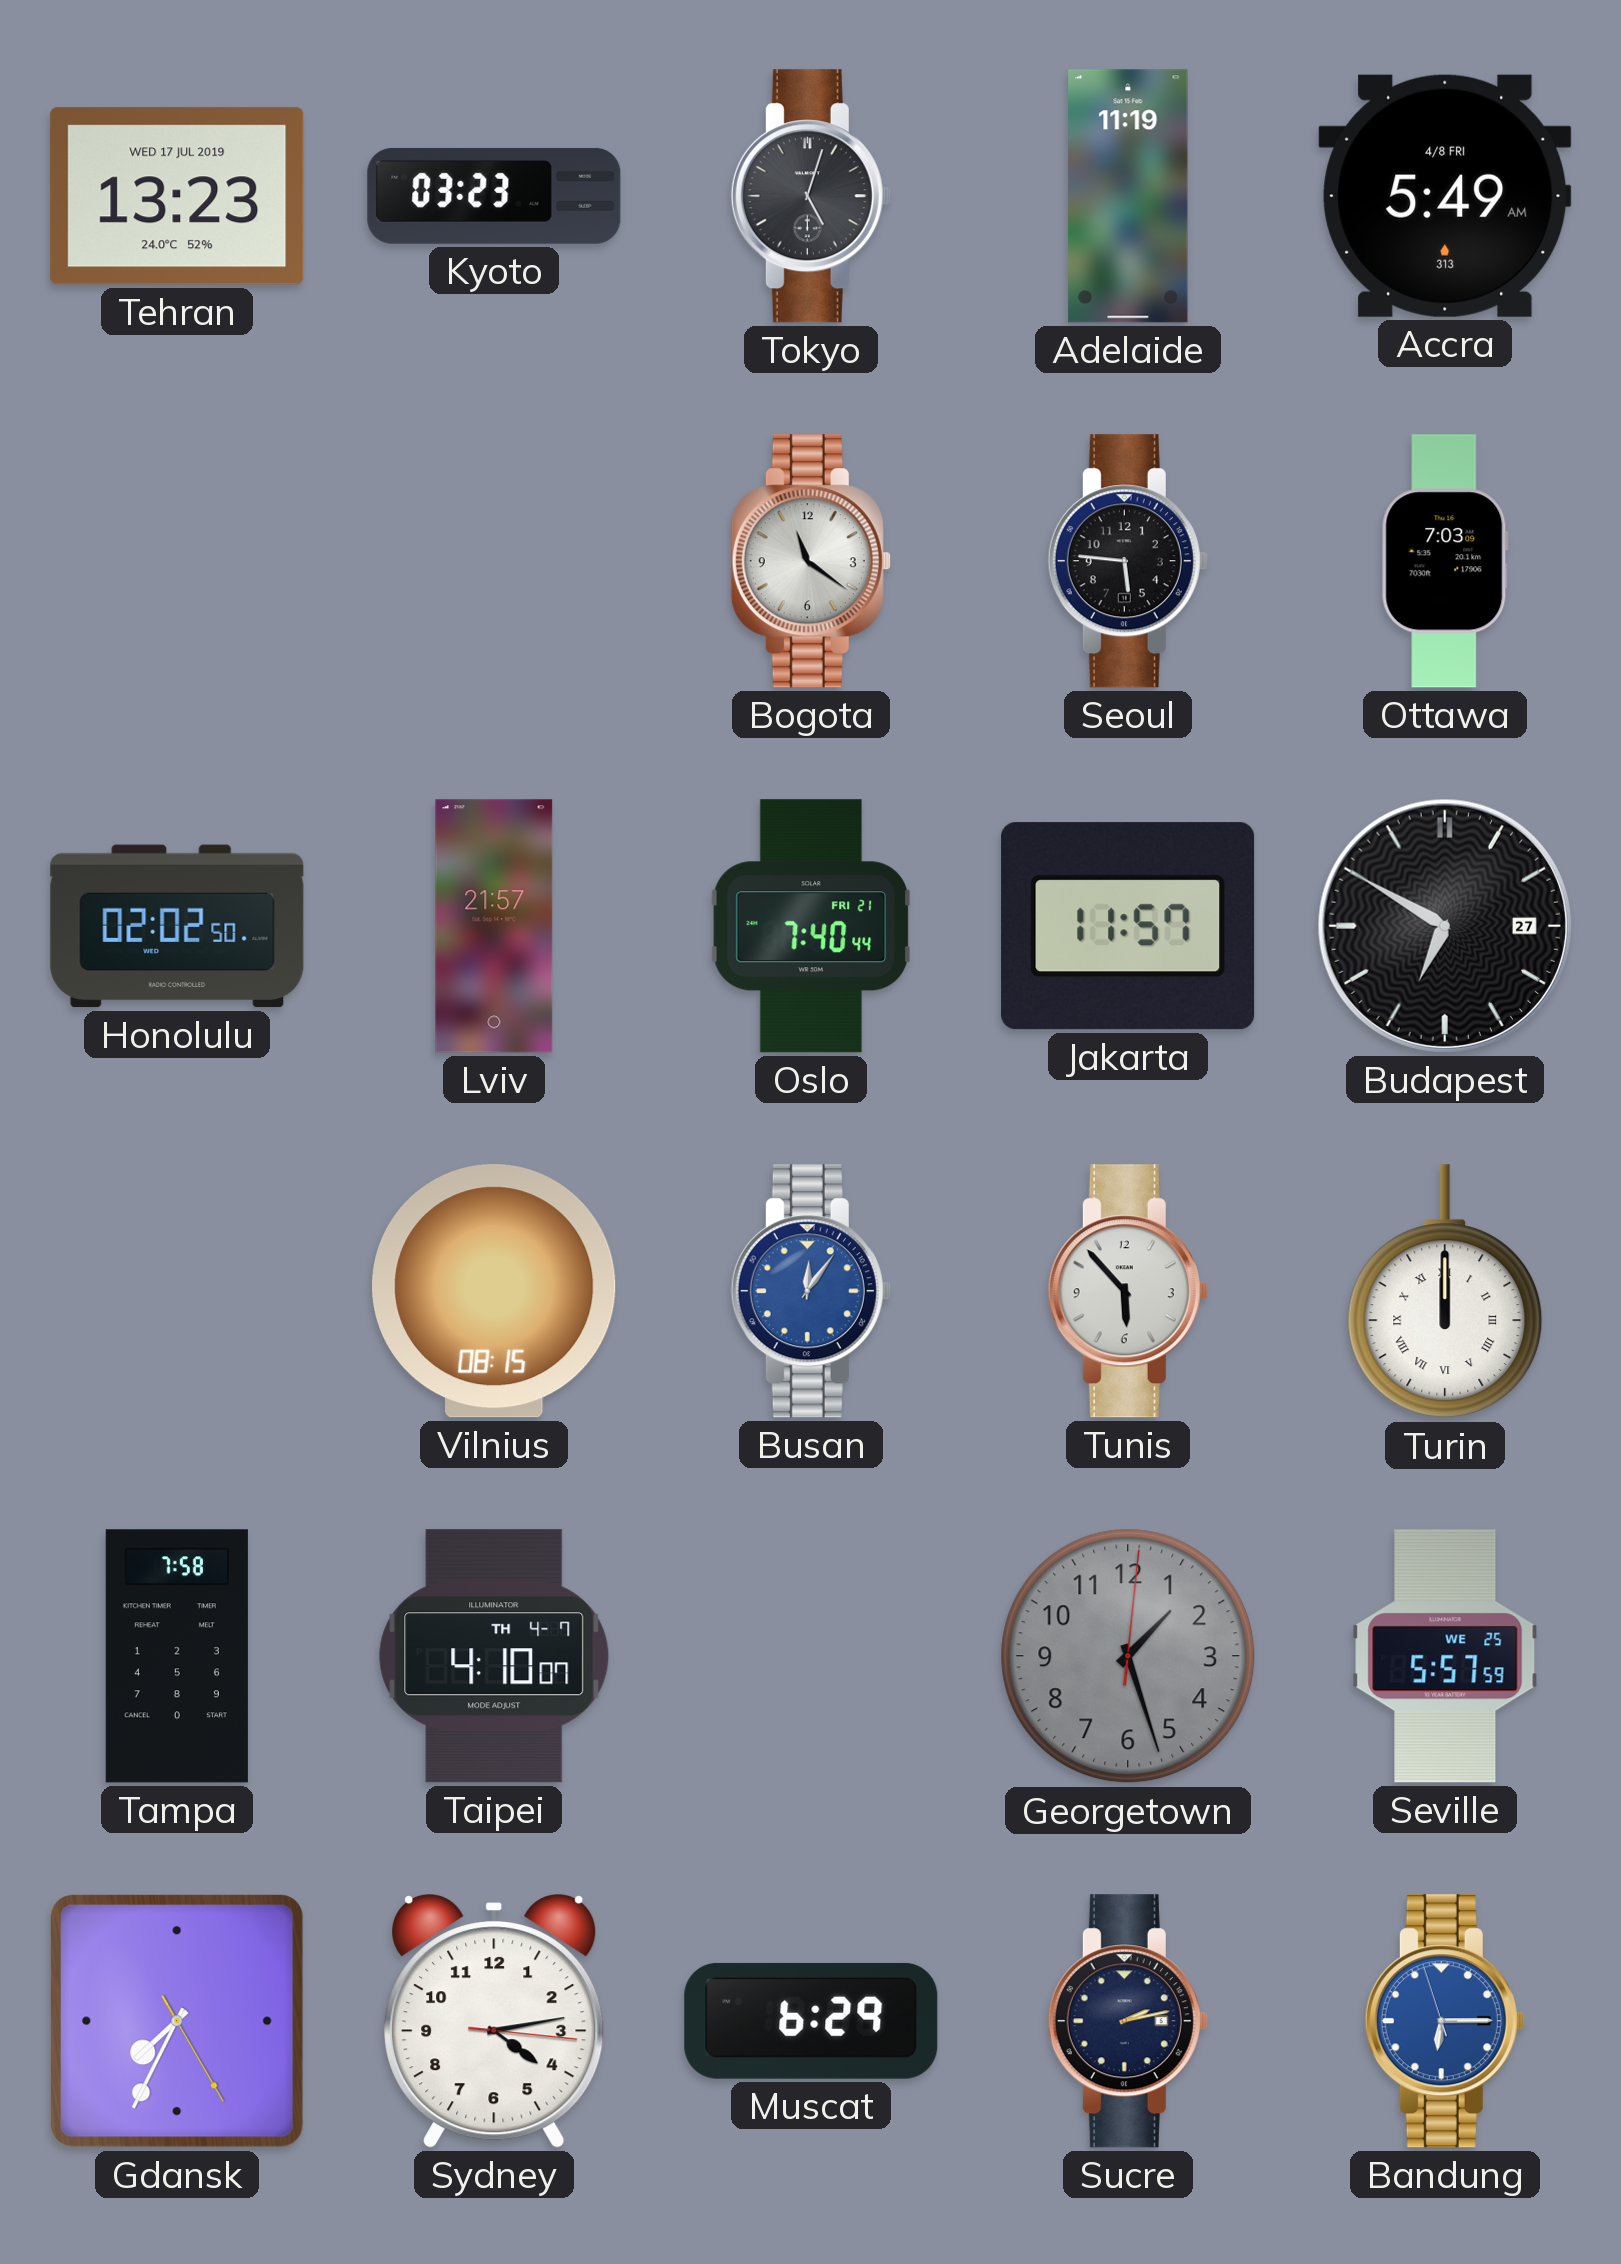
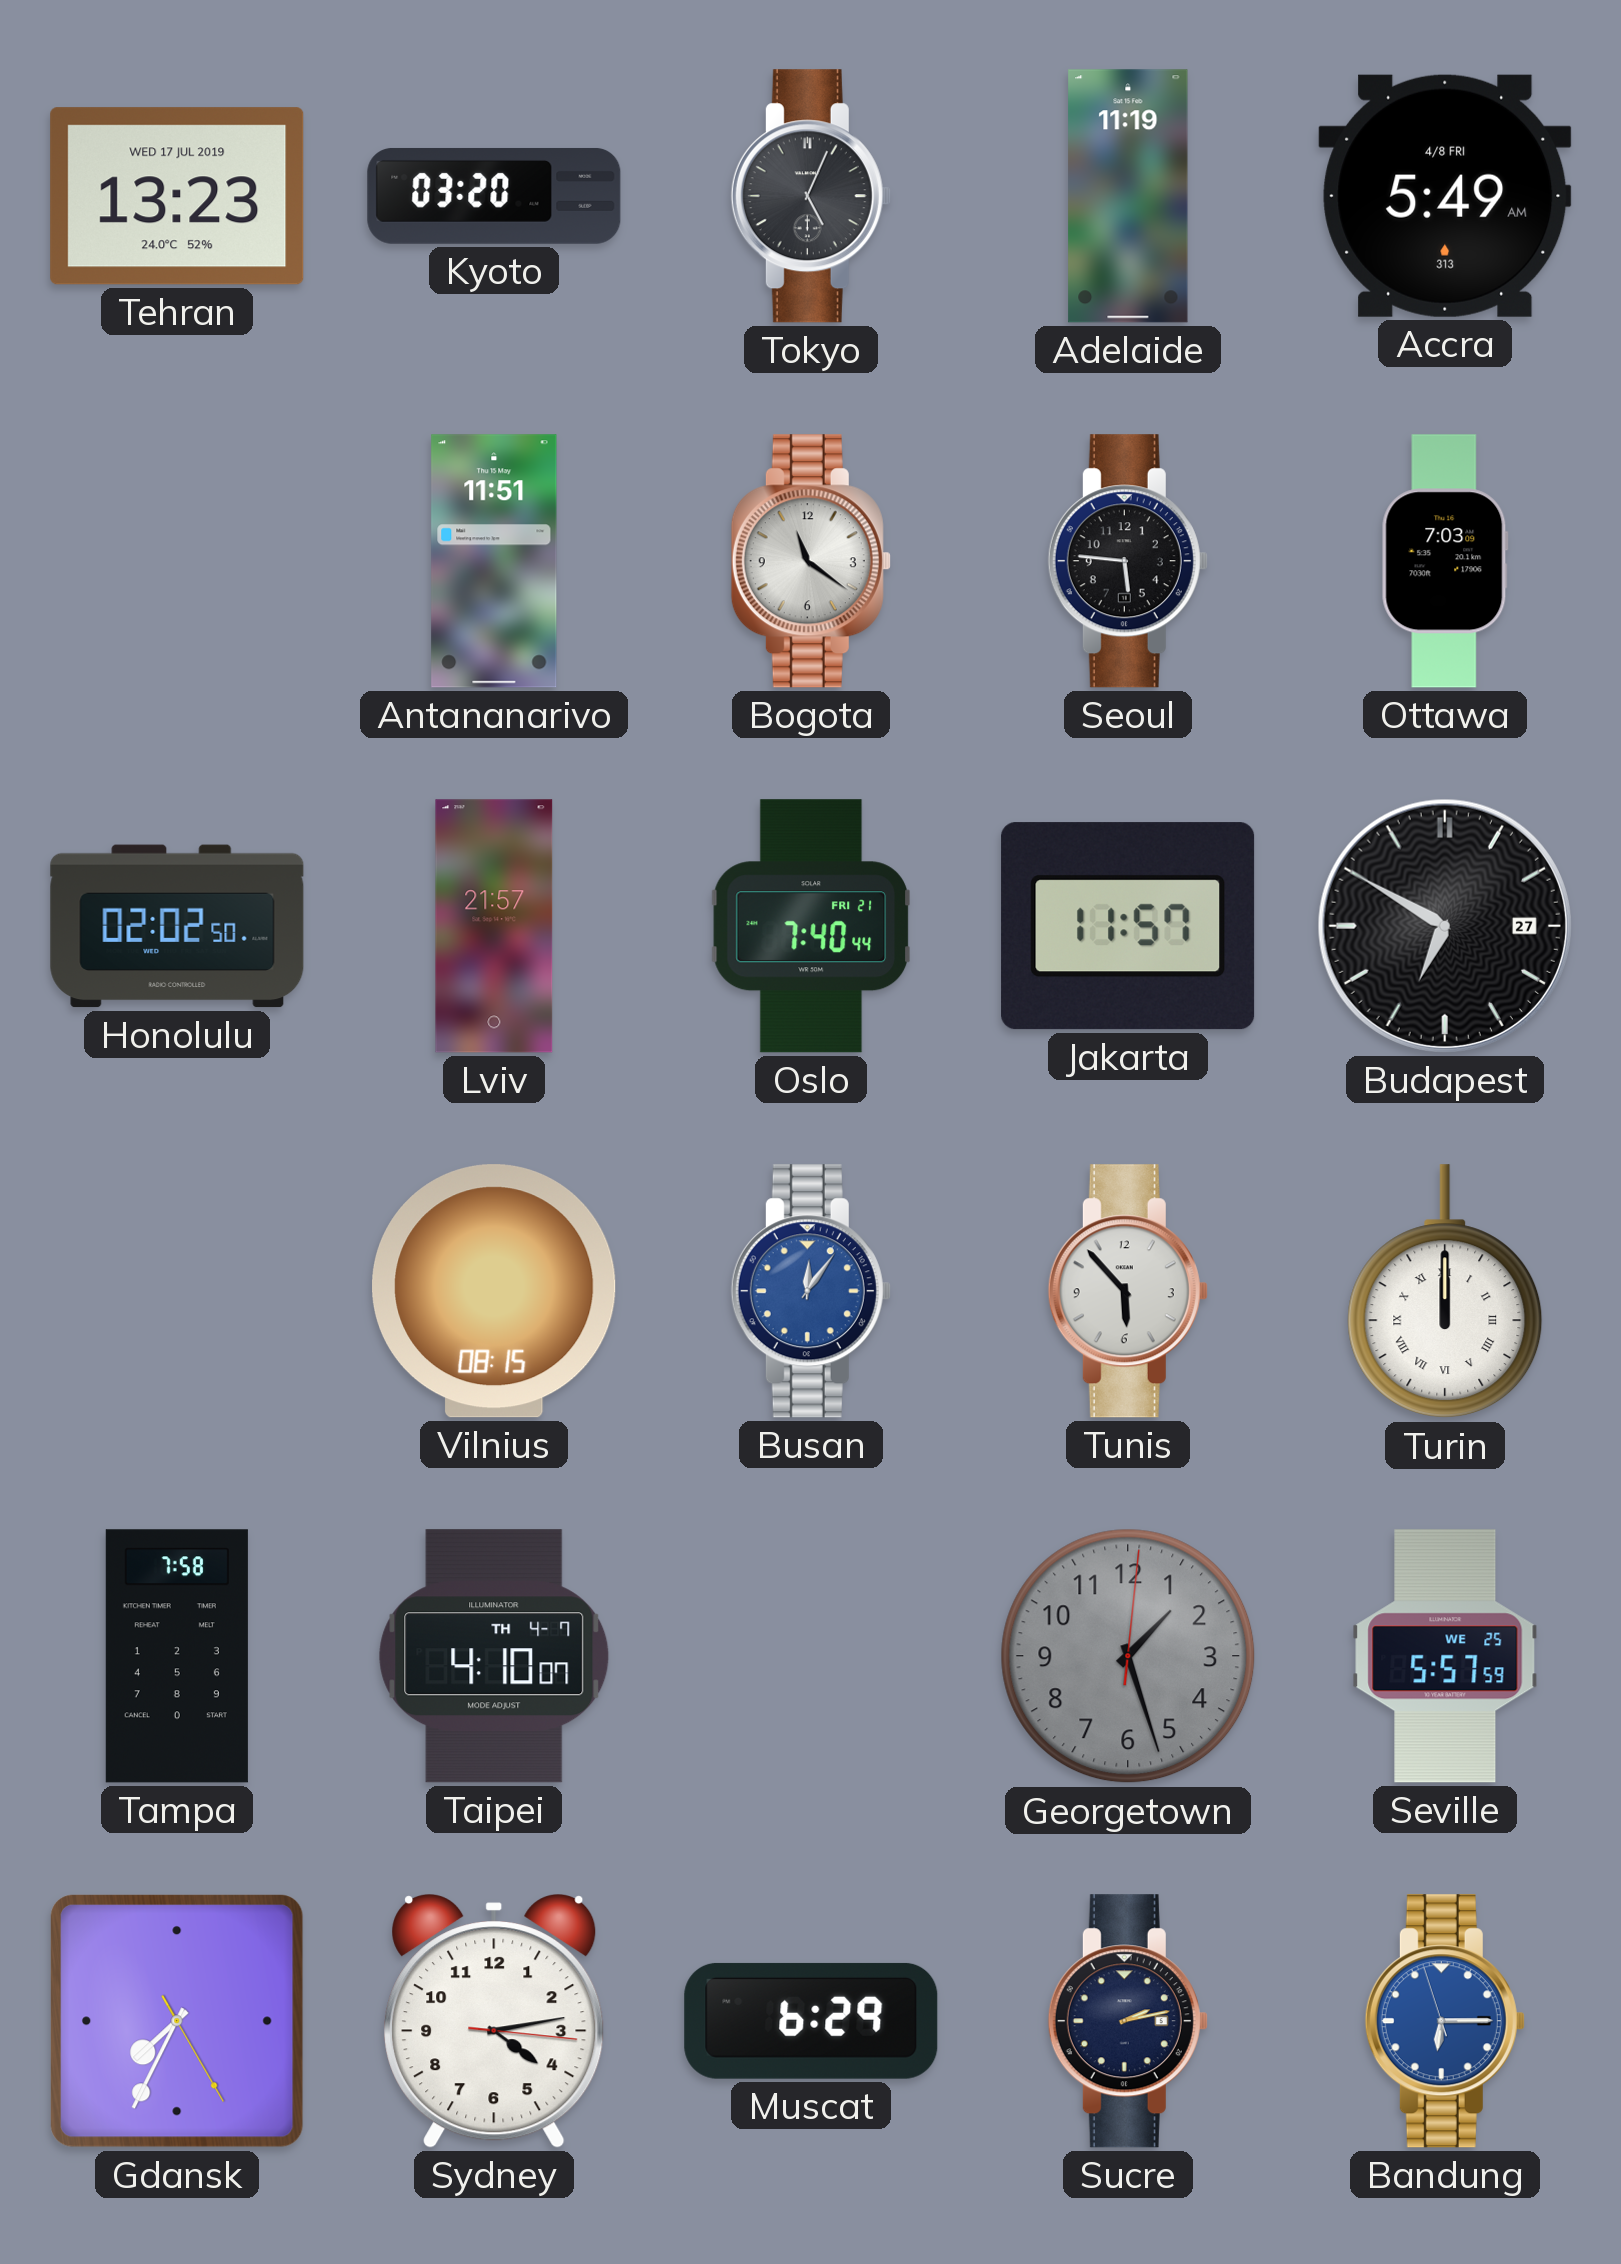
Kyoto: 03:23 -> 03:20 (494, 196)
Tokyo: 5:03 -> 5:04 (811, 196)
Antananarivo: none -> 11:51 (494, 561)
